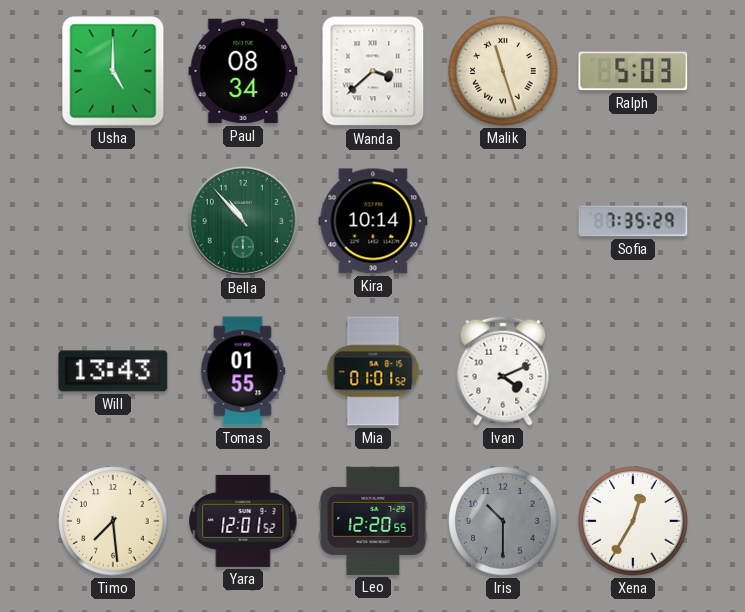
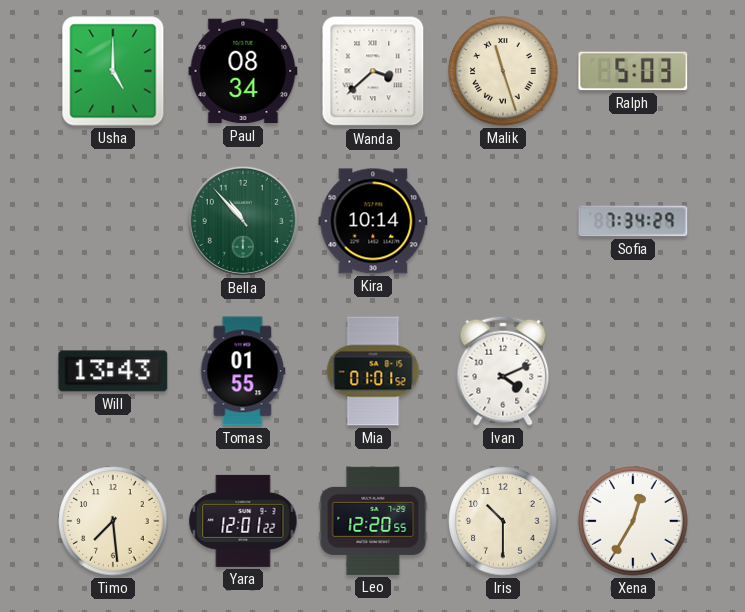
Sofia: 7:35 -> 7:34 (633, 221)
Yara: 12:01:52 -> 12:01:22 (243, 521)
Iris dial: grey -> cream (503, 521)
